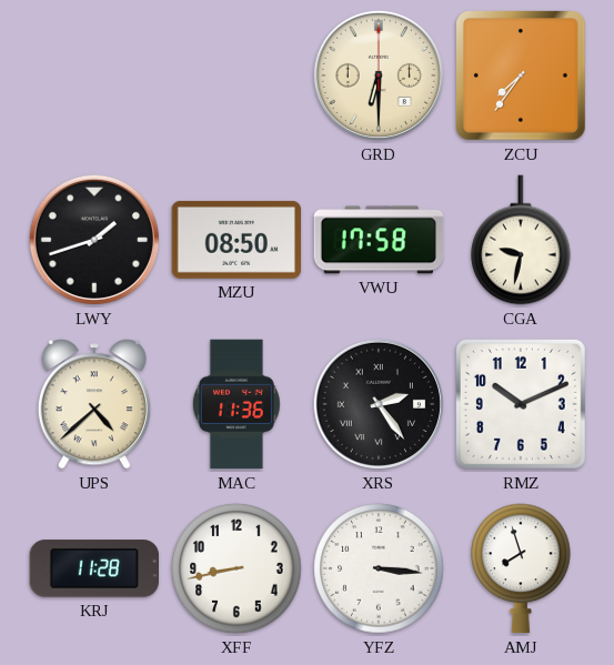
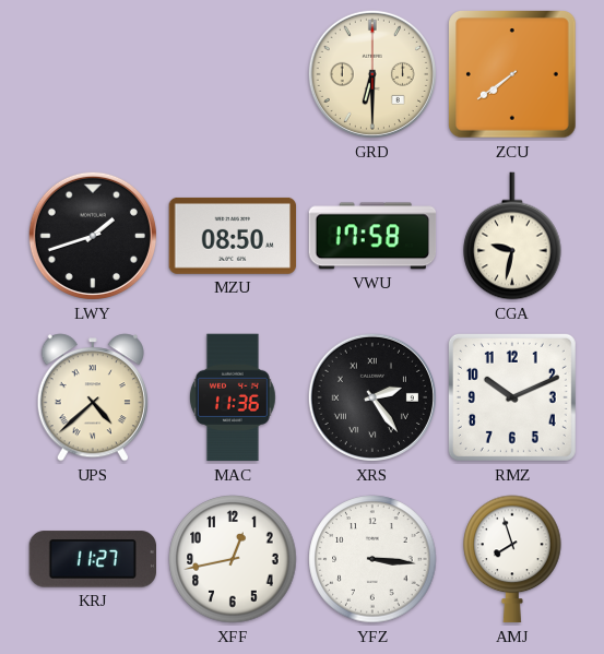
ZCU: 7:36 -> 7:39 (513, 75)
KRJ: 11:28 -> 11:27 (93, 559)
XFF: 8:43 -> 12:43 (233, 559)
